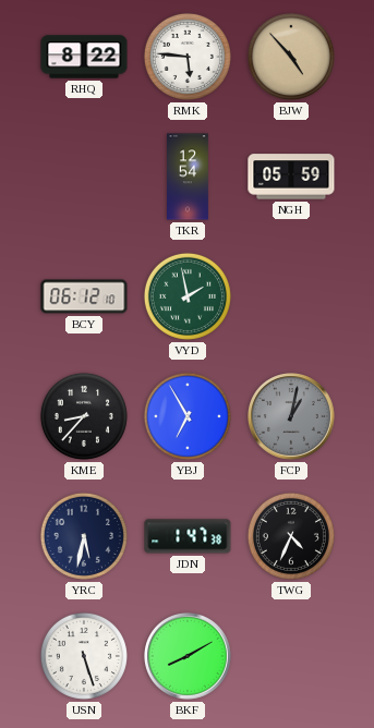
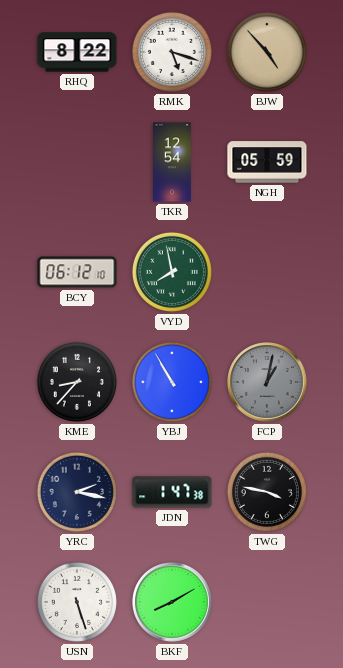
RMK: 5:46 -> 5:18 (172, 52)
VYD: 1:58 -> 7:58 (172, 272)
YBJ: 6:55 -> 10:55 (172, 382)
YRC: 5:32 -> 2:17 (77, 492)
TWG: 4:34 -> 3:47 (267, 492)
